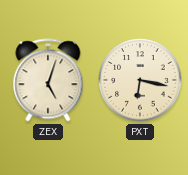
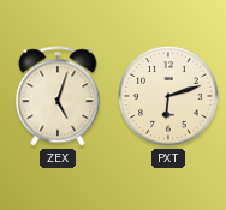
PXT: 6:17 -> 6:12 (168, 96)
